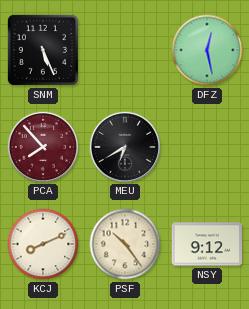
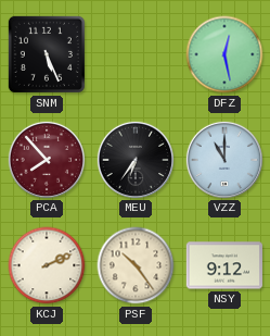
MEU: 6:40 -> 6:36 (134, 159)
VZZ: none -> 11:00 (223, 159)
KCJ: 8:11 -> 2:11 (47, 265)
